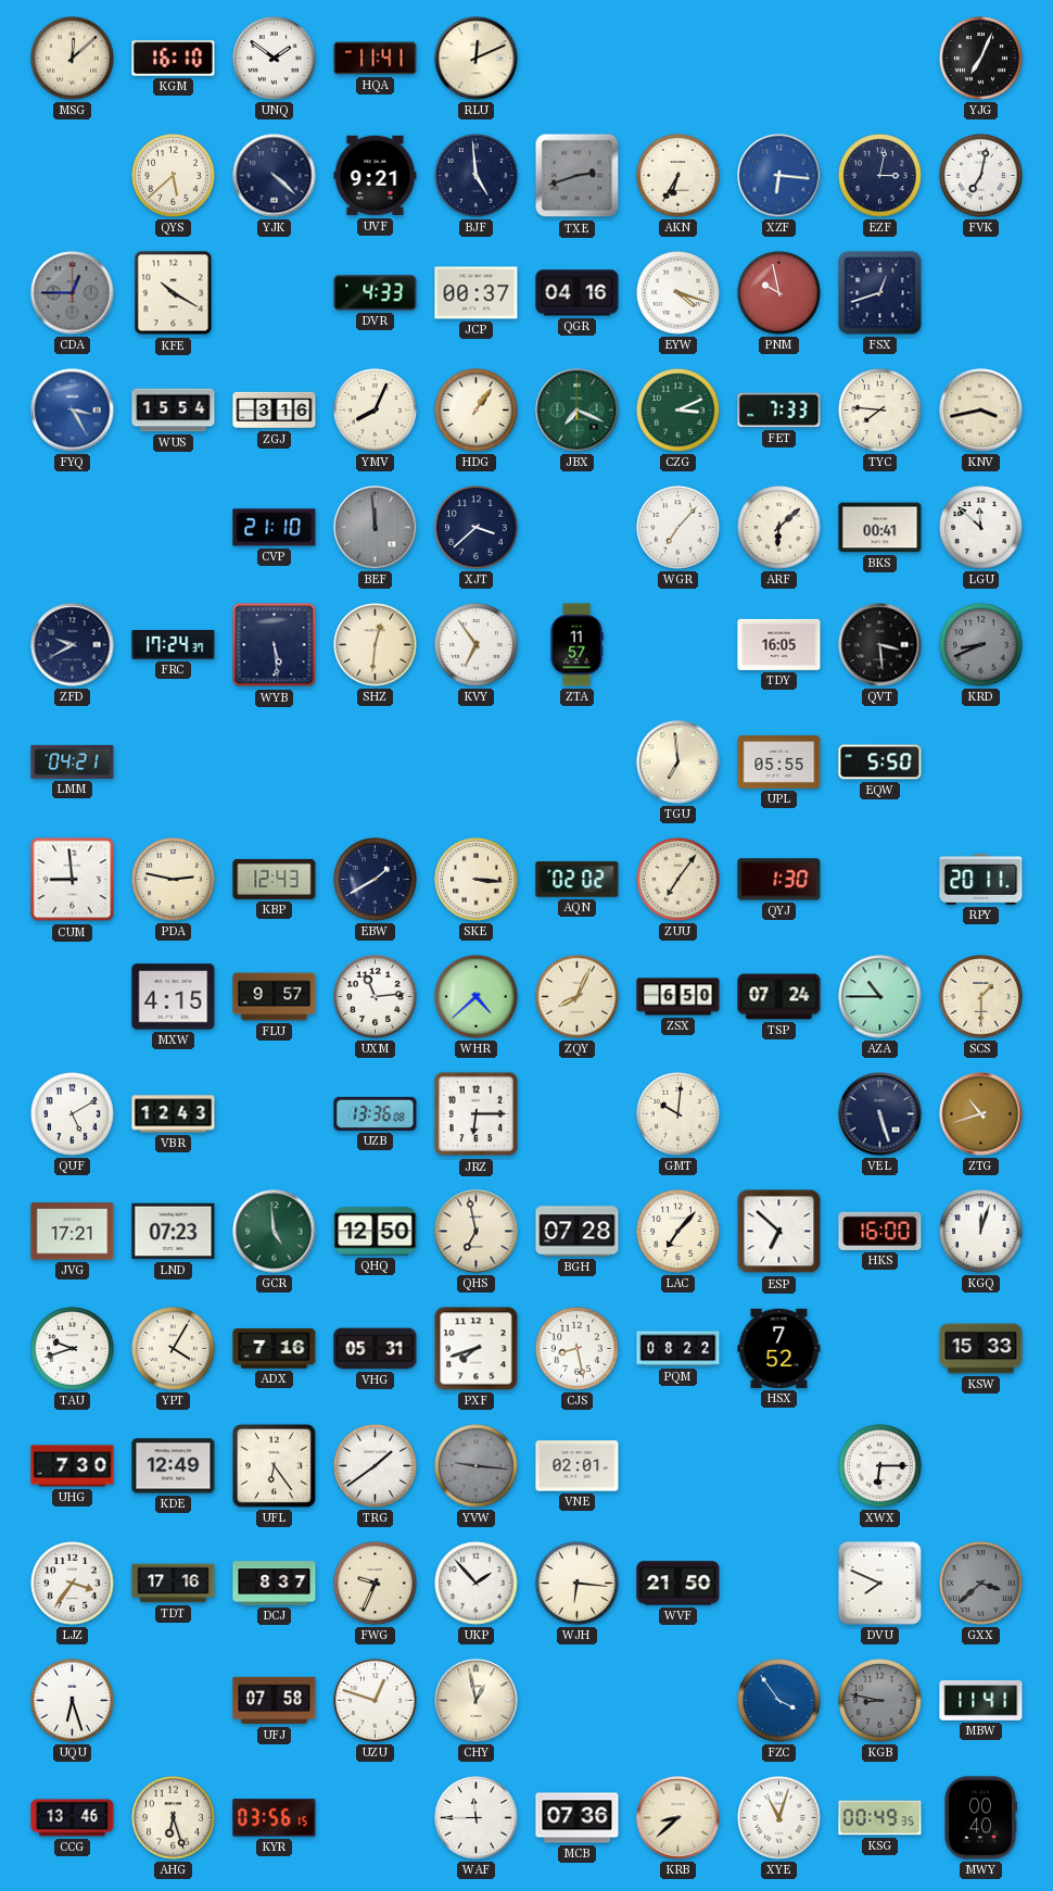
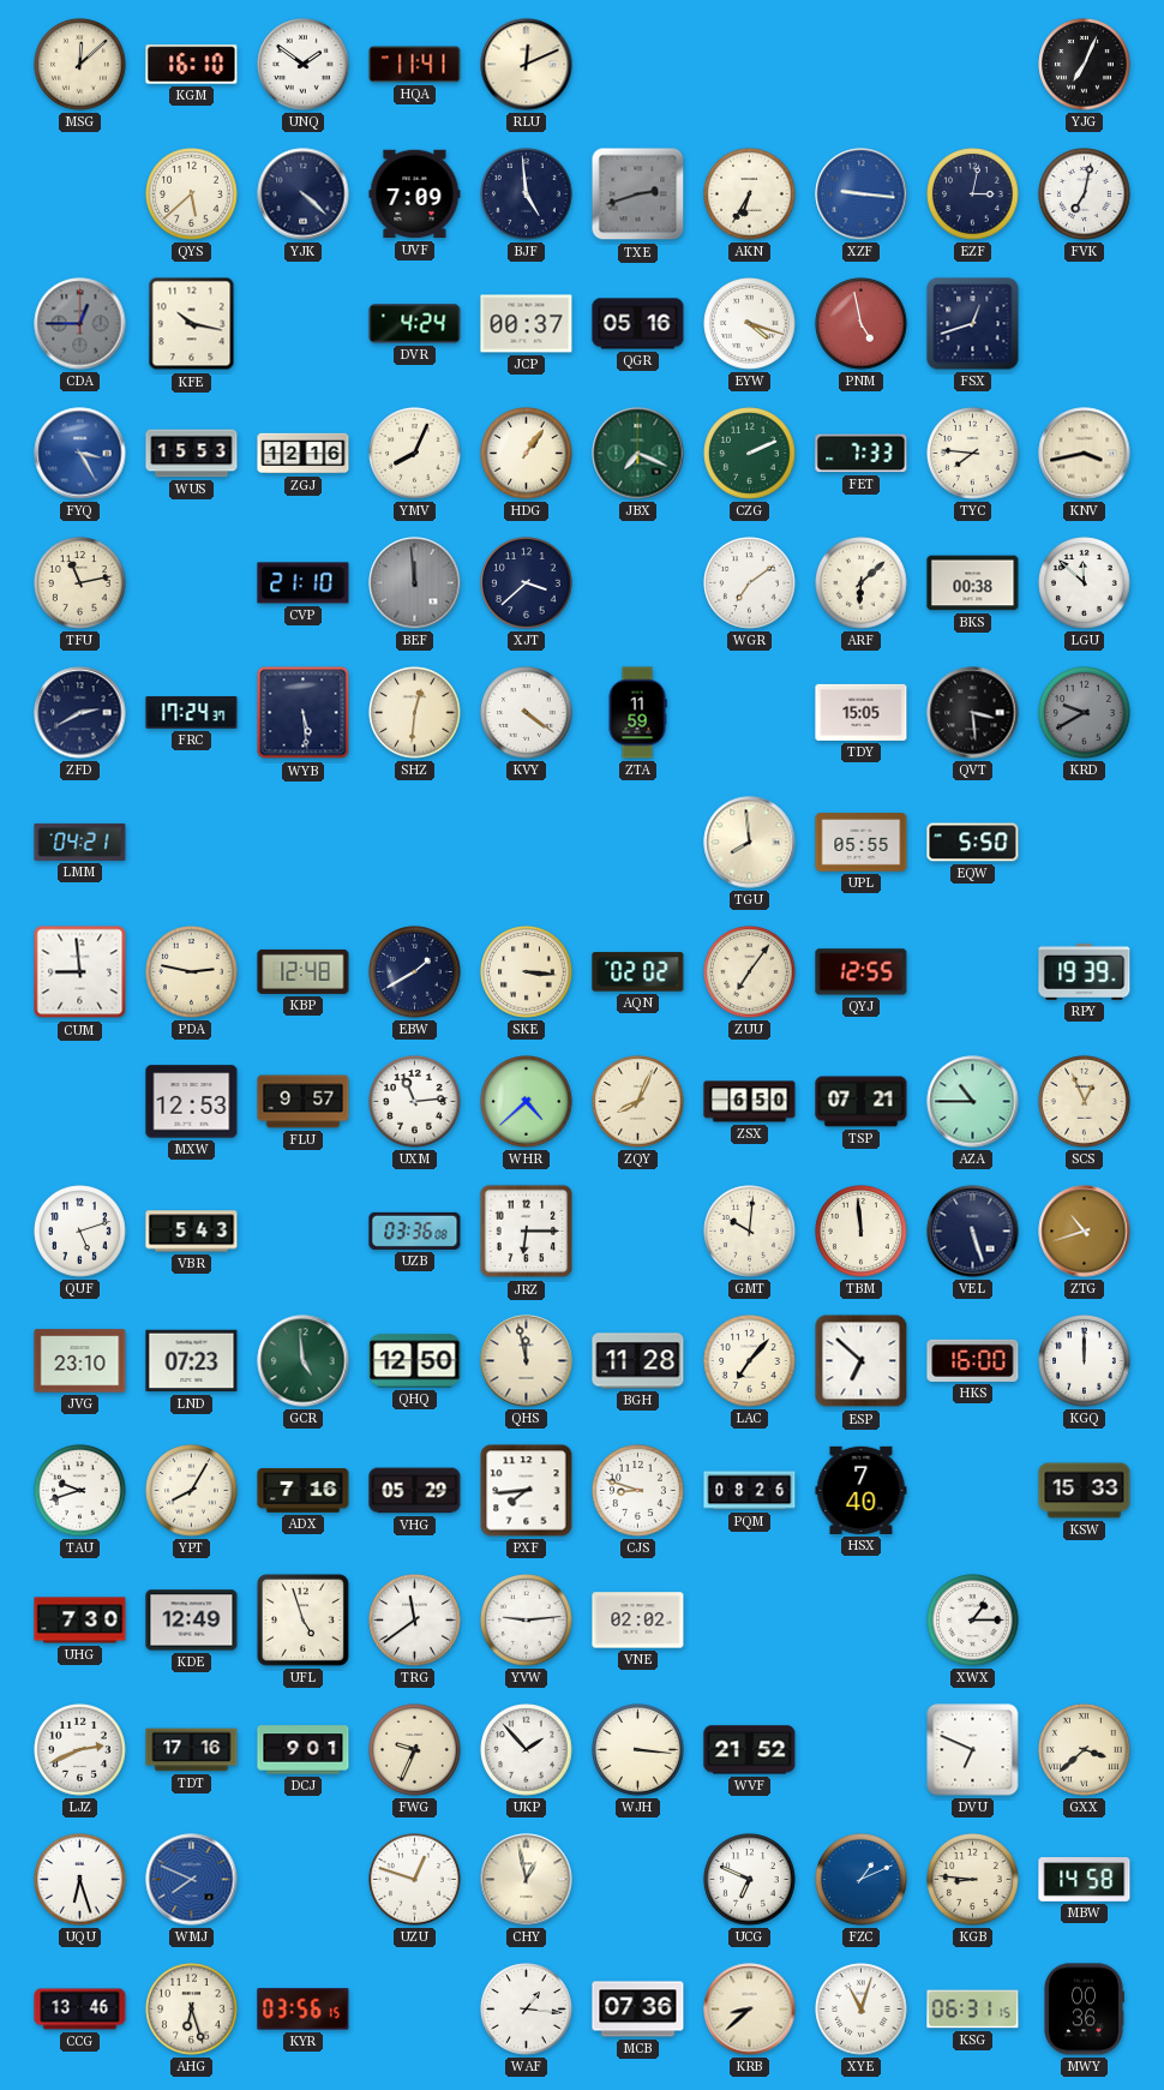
UVF: 9:21 -> 7:09 (415, 194)
XZF: 6:16 -> 9:16 (862, 194)
KFE: 10:20 -> 10:17 (192, 324)
DVR: 4:33 -> 4:24 (415, 324)
QGR: 04:16 -> 05:16 (638, 324)
PNM: 9:58 -> 4:58 (862, 324)
WUS: 15:54 -> 15:53 (192, 454)
ZGJ: 3:16 -> 12:16 (304, 454)
CZG: 3:11 -> 2:11 (750, 454)
TFU: none -> 11:13 (80, 583)
WGR: 7:07 -> 7:09 (750, 583)
BKS: 00:41 -> 00:38 (973, 583)
ZFD: 9:40 -> 2:40 (80, 713)
KVY: 6:54 -> 4:21 (527, 713)
ZTA: 11:57 -> 11:59 (637, 713)
TDY: 16:05 -> 15:05 (862, 712)
KRD: 8:41 -> 9:40 (1085, 713)
TGU: 6:59 -> 7:59 (750, 843)
KBP: 12:43 -> 12:48 (304, 971)
QYJ: 1:30 -> 12:55 (862, 972)
RPY: 20:11 -> 19:39 (1085, 971)
MXW: 4:15 -> 12:53 (192, 1102)
TSP: 07:24 -> 07:21 (862, 1102)
SCS: 1:30 -> 12:56 (1085, 1102)
QUF: 5:10 -> 5:12 (80, 1232)
VBR: 12:43 -> 5:43 (192, 1232)
UZB: 13:36 -> 03:36 (415, 1230)
TBM: none -> 11:59 (862, 1232)
JVG: 17:21 -> 23:10 (80, 1361)
QHS: 6:58 -> 11:58 (527, 1361)
BGH: 07:28 -> 11:28 (638, 1361)
KGQ: 12:03 -> 12:00 (1085, 1361)
YPT: 4:05 -> 8:05 (192, 1491)
VHG: 05:31 -> 05:29 (415, 1491)
PXF: 7:42 -> 7:44 (527, 1491)
CJS: 8:28 -> 8:48 (638, 1491)
PQM: 08:22 -> 08:26 (750, 1491)
HSX: 7:52 -> 7:40 (862, 1490)
UFL: 6:24 -> 4:57 (302, 1619)
TRG: 1:39 -> 11:39 (415, 1621)
YVW: 9:16 -> 9:14 (527, 1621)
YVW dial: grey -> white (527, 1621)
VNE: 02:01 -> 02:02 (638, 1621)
XWX: 6:15 -> 1:15 (973, 1621)
LJZ: 3:36 -> 2:41 (80, 1750)
DCJ: 8:37 -> 9:01 (304, 1750)
WJH: 6:16 -> 3:16 (638, 1750)
WVF: 21:50 -> 21:52 (750, 1750)
DVU: 7:49 -> 6:49 (973, 1750)
GXX dial: grey -> cream (1085, 1750)
WMJ: none -> 7:49 (192, 1880)
UFJ: 07:58 -> none (275, 1701)
UCG: none -> 6:49 (750, 1880)
FZC: 3:54 -> 1:11 (862, 1880)
KGB: 8:47 -> 8:46 (973, 1880)
KGB dial: grey -> cream (973, 1880)
MBW: 11:41 -> 14:58 (1085, 1880)
WAF: 11:45 -> 1:16 (527, 2010)
KSG: 00:49 -> 06:31 (973, 2010)
MWY: 00:40 -> 00:36 (1085, 2010)
